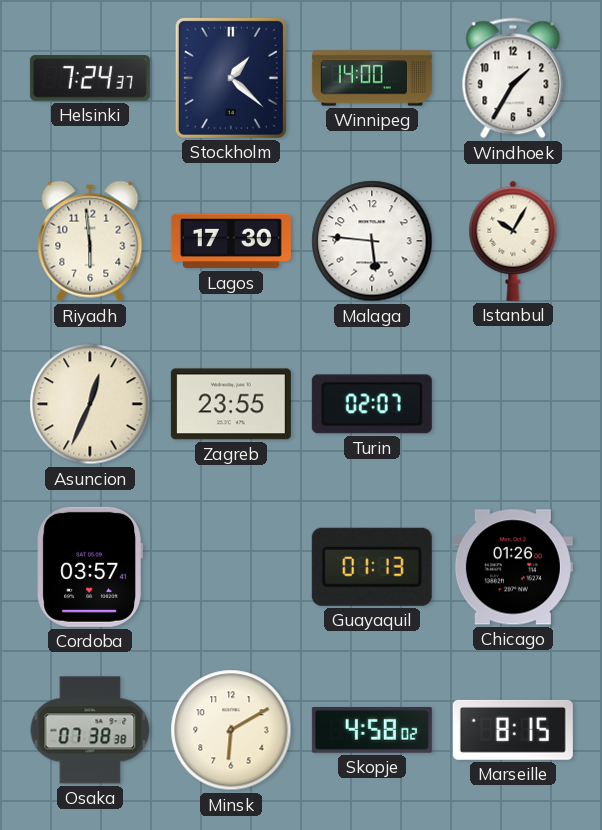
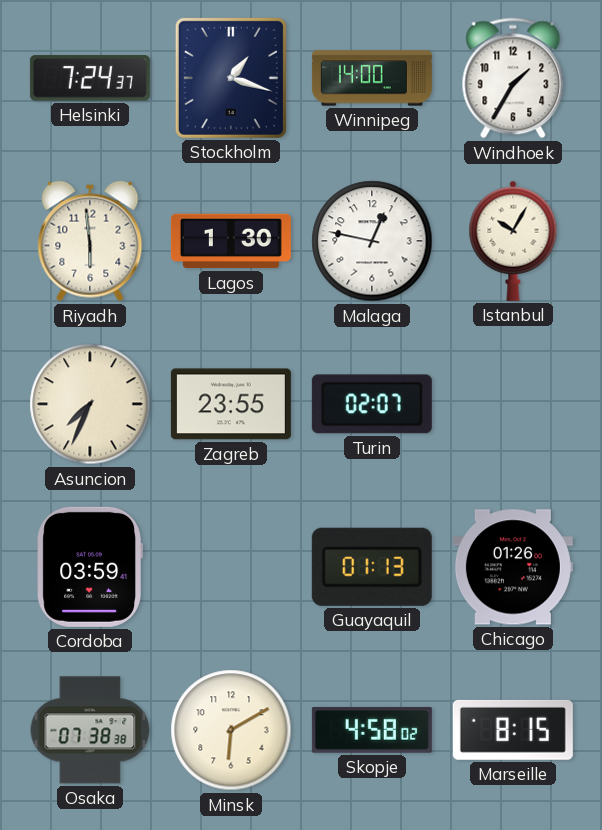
Stockholm: 1:22 -> 1:18 (231, 78)
Lagos: 17:30 -> 1:30 (231, 241)
Malaga: 5:46 -> 12:47 (372, 241)
Asuncion: 12:34 -> 7:34 (90, 404)
Cordoba: 03:57 -> 03:59 (90, 567)
